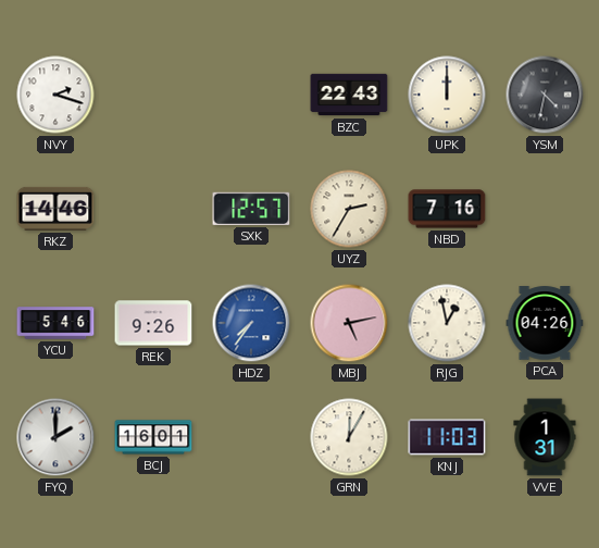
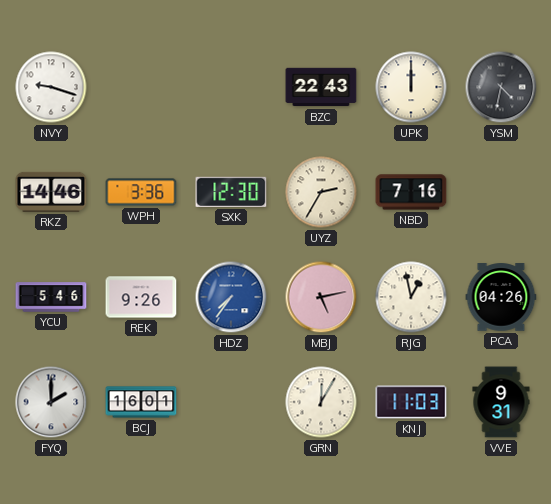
NVY: 2:18 -> 9:18 (51, 87)
WPH: none -> 3:36 (141, 192)
SXK: 12:57 -> 12:30 (231, 192)
VVE: 1:31 -> 9:31 (501, 402)
